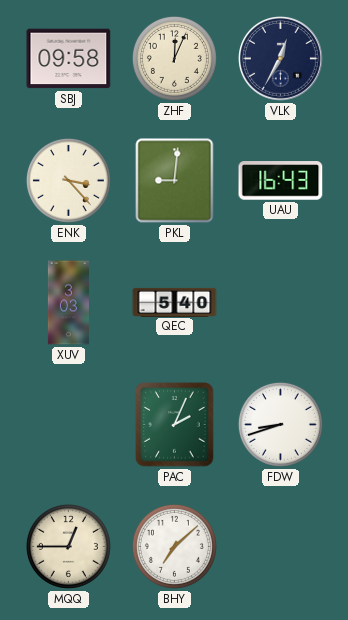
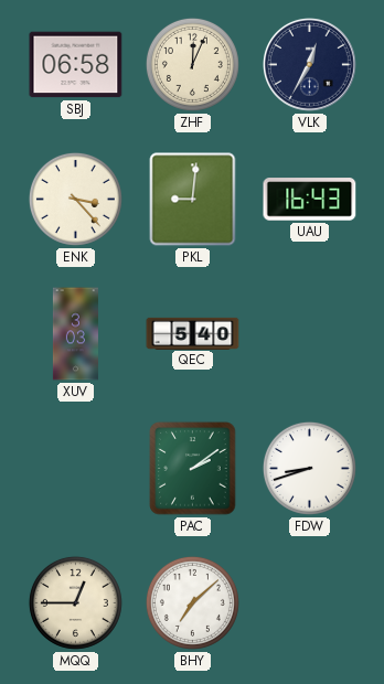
SBJ: 09:58 -> 06:58 (76, 65)
PAC: 2:04 -> 2:09 (193, 469)
